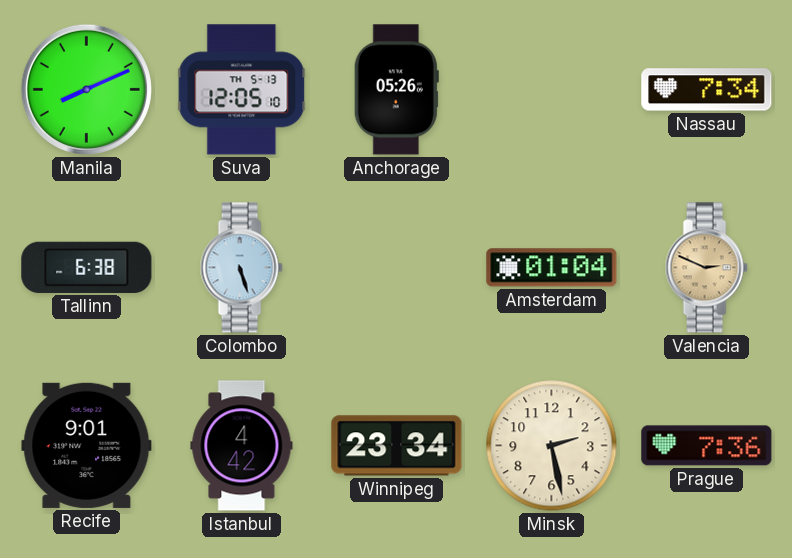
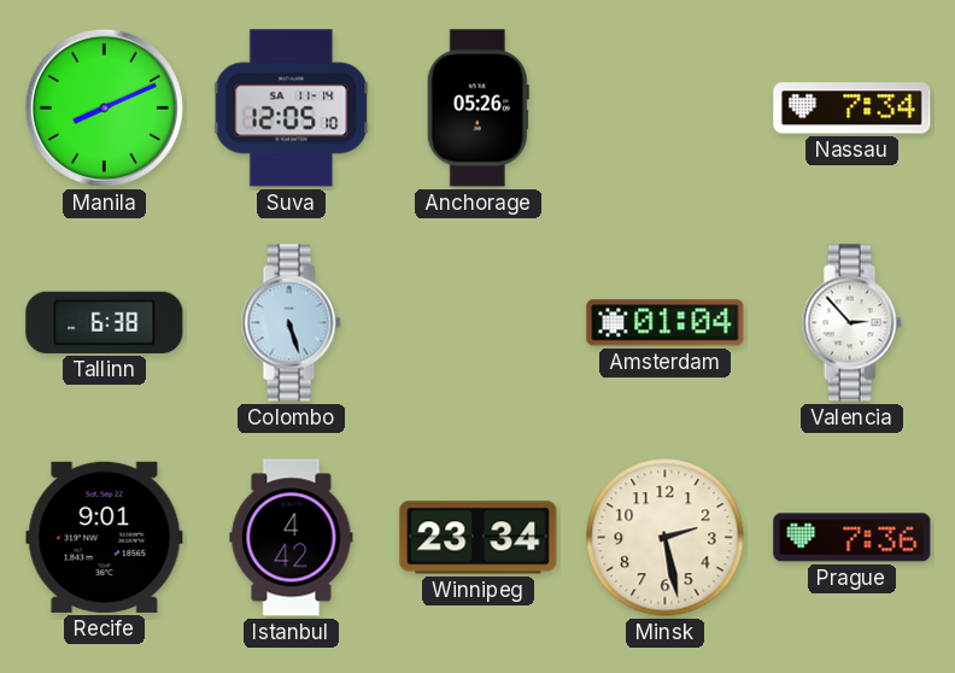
Suva date: TH 5-13 -> SA 11-14 (292, 109)
Valencia: 2:49 -> 2:53 (851, 323)
Valencia dial: champagne -> white (851, 323)
